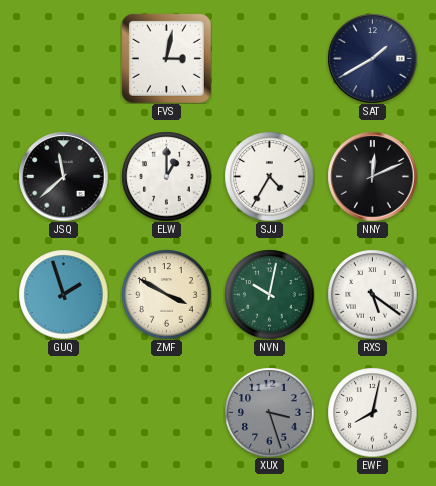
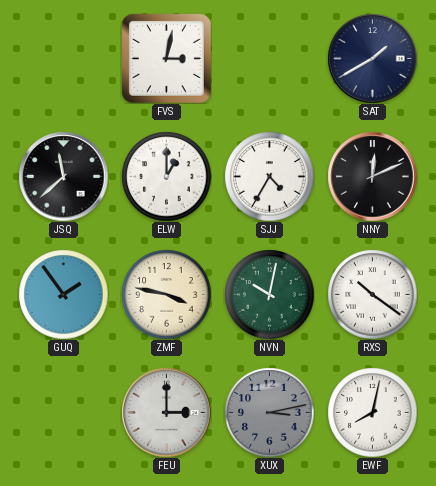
GUQ: 1:57 -> 1:54 (63, 294)
ZMF: 3:50 -> 3:47 (166, 294)
RXS: 5:21 -> 10:21 (372, 294)
FEU: none -> 3:00 (166, 412)
XUX: 3:27 -> 3:13 (269, 412)
